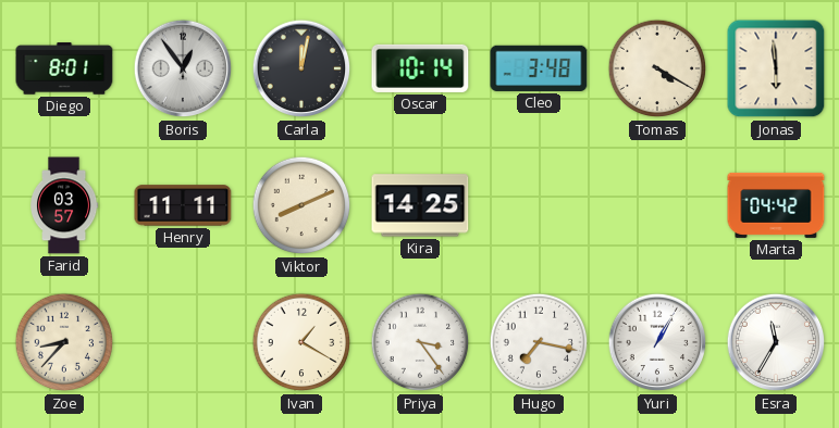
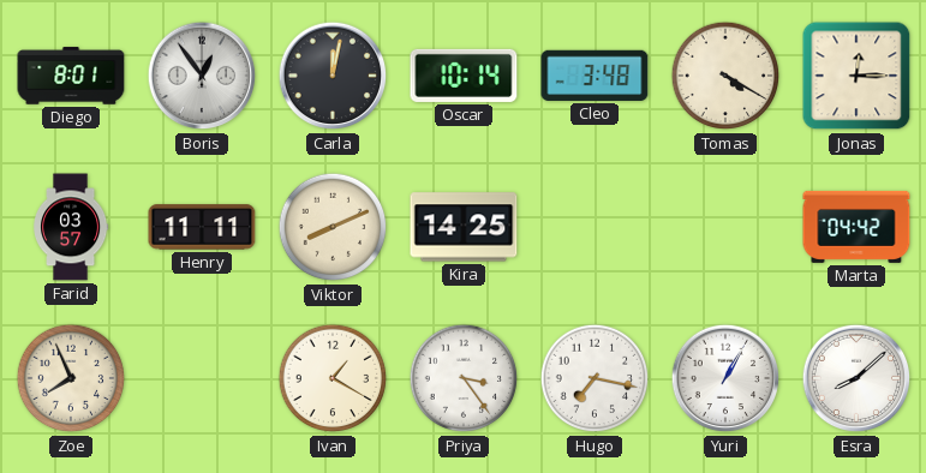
Jonas: 5:59 -> 12:15 (856, 76)
Zoe: 8:37 -> 7:56 (71, 378)
Esra: 11:35 -> 8:08 (856, 378)
